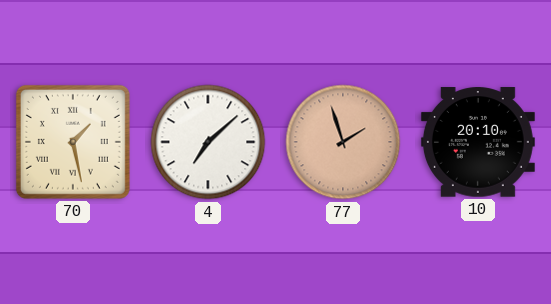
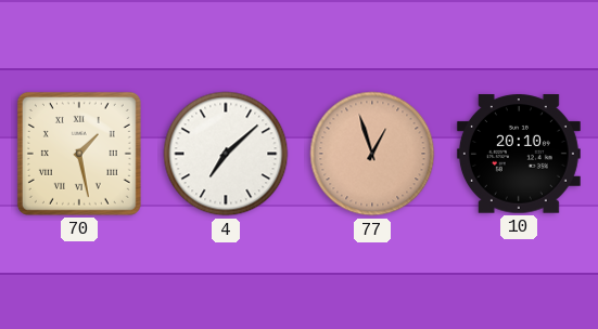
77: 1:57 -> 12:57 (372, 154)
